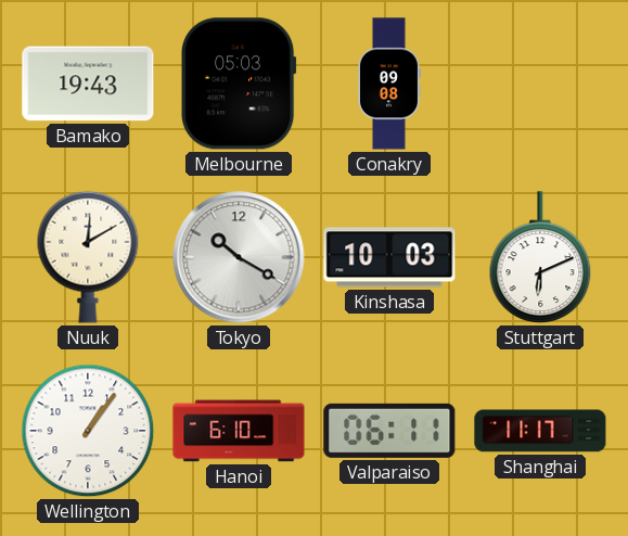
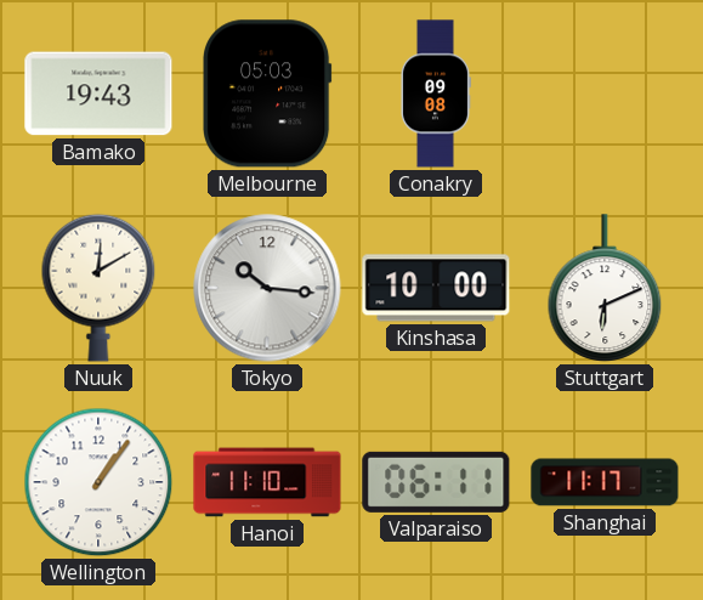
Tokyo: 10:20 -> 10:16 (267, 288)
Kinshasa: 10:03 -> 10:00 (436, 288)
Hanoi: 6:10 -> 11:10 (267, 482)
